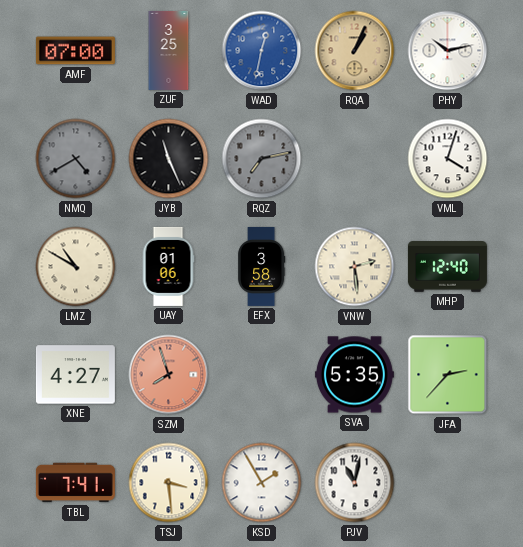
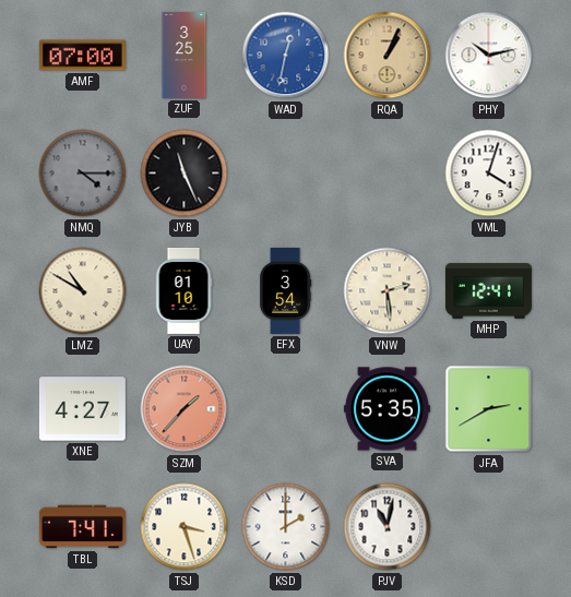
NMQ: 4:40 -> 4:15 (83, 174)
RQZ: 7:13 -> none (262, 159)
UAY: 01:06 -> 01:10 (183, 290)
EFX: 3:58 -> 3:54 (285, 290)
MHP: 12:40 -> 12:41 (488, 291)
SZM: 7:57 -> 1:37 (185, 409)
JFA: 2:37 -> 2:40 (489, 409)
TSJ: 3:29 -> 3:27 (185, 527)
KSD: 1:55 -> 2:00 (286, 527)
